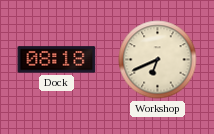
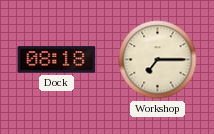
Workshop: 6:41 -> 7:15 (158, 60)
